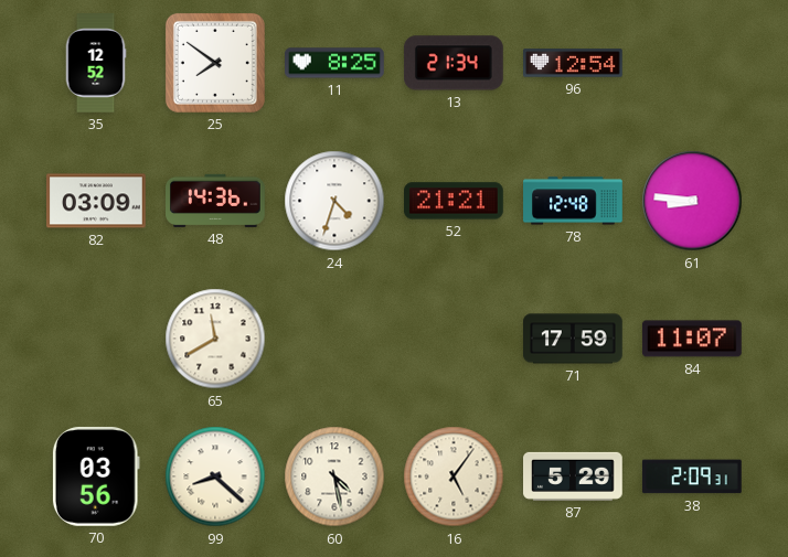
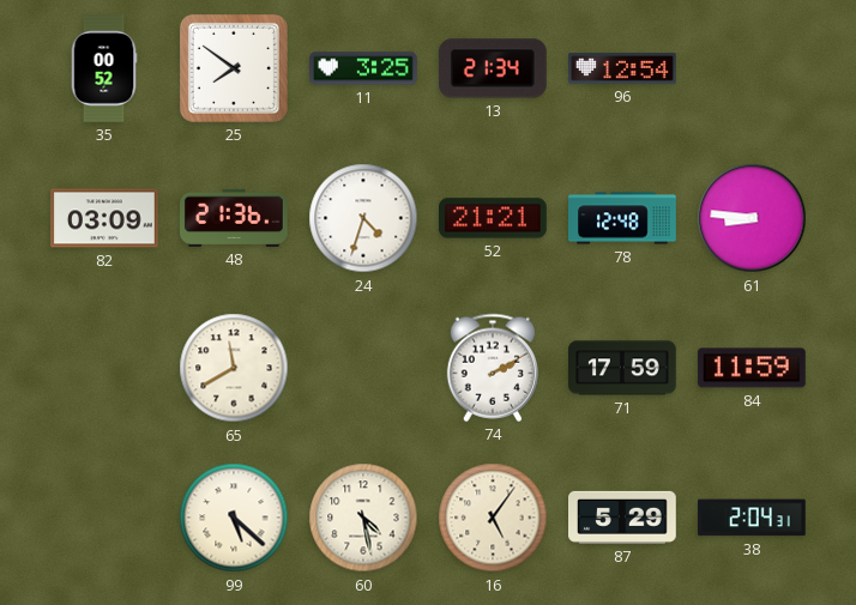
35: 12:52 -> 00:52 (104, 68)
11: 8:25 -> 3:25 (364, 68)
48: 14:36 -> 21:36 (235, 218)
74: none -> 2:10 (492, 368)
84: 11:07 -> 11:59 (752, 368)
70: 03:56 -> none (96, 476)
99: 8:22 -> 5:22 (234, 518)
38: 2:09 -> 2:04 (752, 518)
